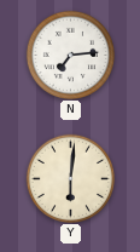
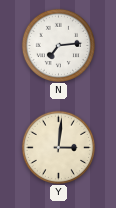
Y: 6:01 -> 3:01 (58, 147)
